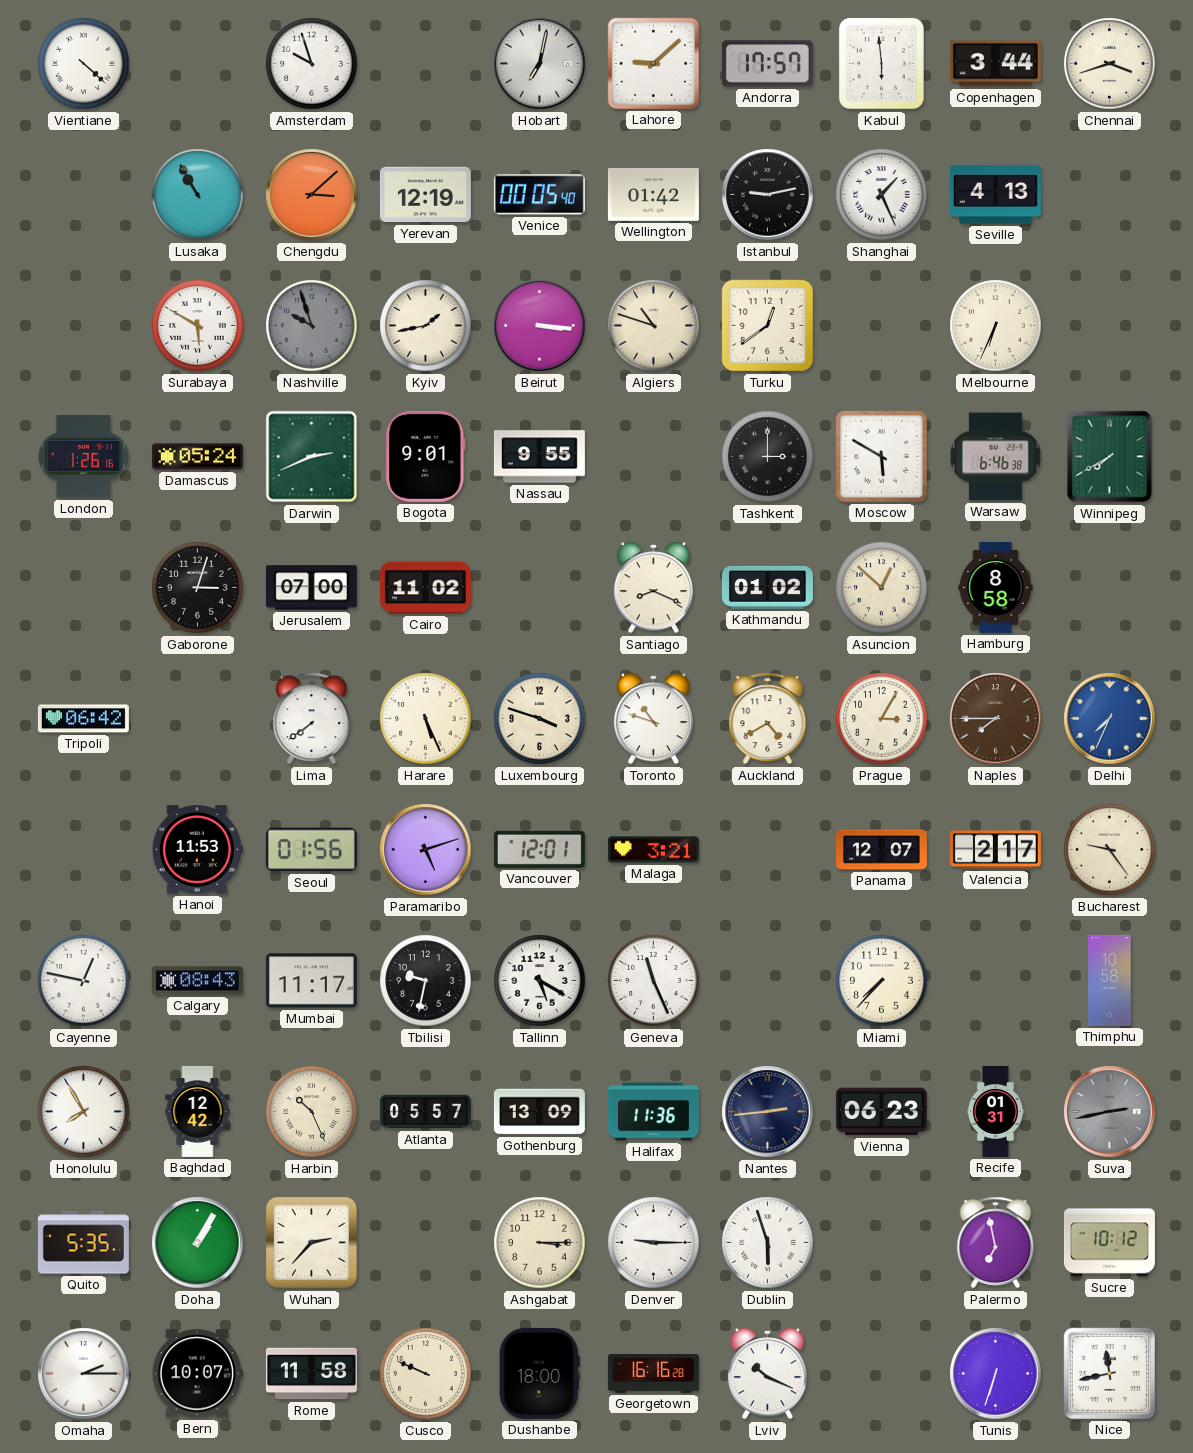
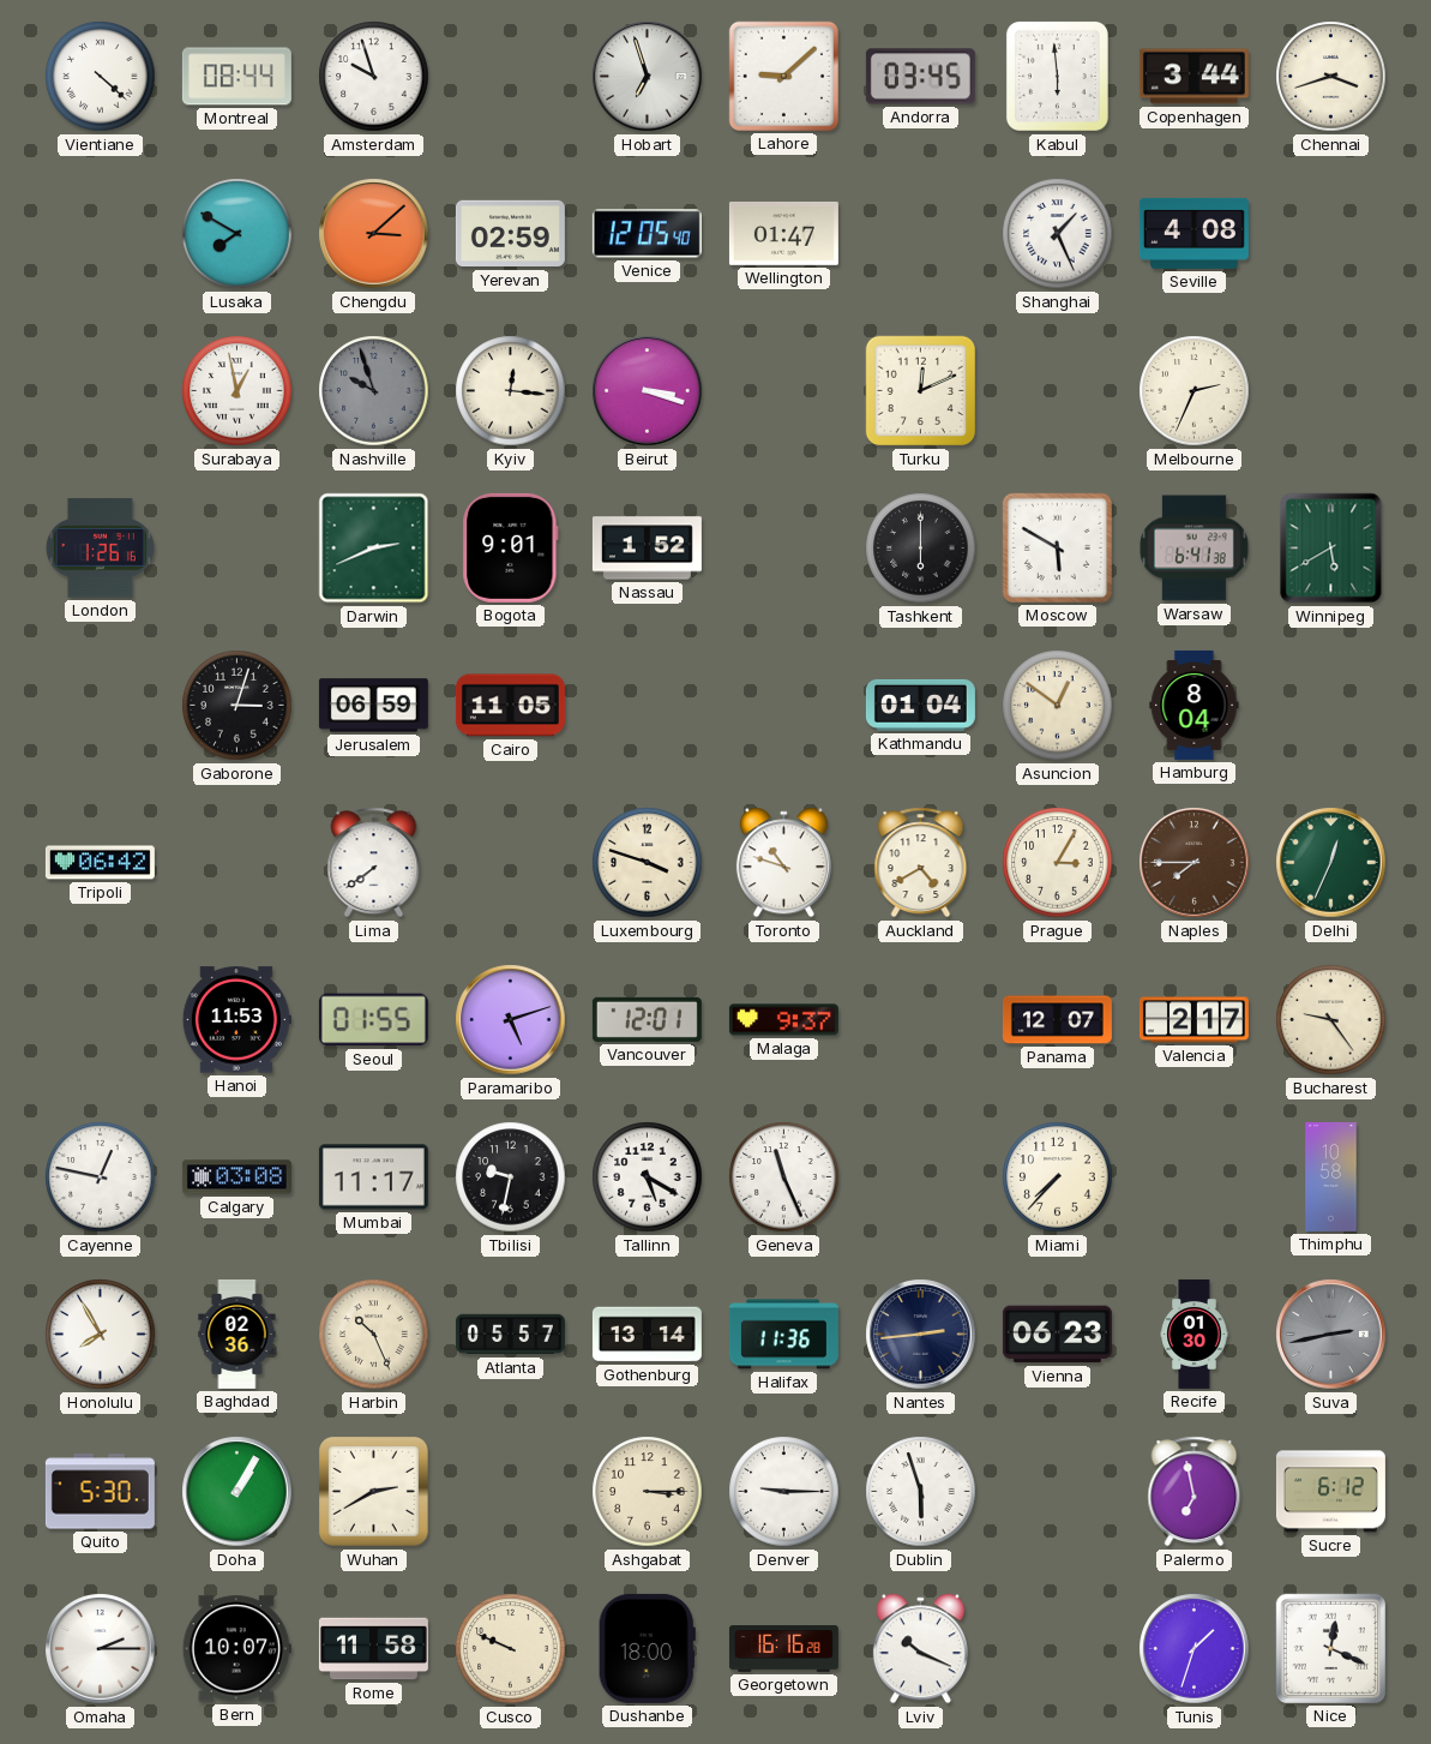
Montreal: none -> 08:44 (236, 77)
Hobart: 7:02 -> 6:57 (648, 77)
Andorra: 17:57 -> 03:45 (920, 77)
Lusaka: 10:55 -> 7:50 (238, 234)
Yerevan: 12:19 -> 02:59 (510, 234)
Venice: 00:05 -> 12:05 (647, 234)
Wellington: 01:42 -> 01:47 (783, 233)
Istanbul: 9:13 -> none (768, 195)
Seville: 4:13 -> 4:08 (1193, 233)
Surabaya: 5:50 -> 12:58 (238, 391)
Kyiv: 1:43 -> 12:16 (511, 391)
Beirut: 3:16 -> 3:18 (648, 391)
Algiers: 10:48 -> none (654, 326)
Turku: 12:39 -> 12:11 (921, 391)
Melbourne: 6:34 -> 2:34 (1195, 391)
Damascus: 05:24 -> none (197, 457)
Nassau: 9:55 -> 1:52 (647, 549)
Tashkent: 3:00 -> 6:00 (921, 549)
Warsaw: 6:46 -> 6:41 (1193, 549)
Winnipeg: 7:40 -> 5:40 (1331, 549)
Jerusalem: 07:00 -> 06:59 (373, 706)
Cairo: 11:02 -> 11:05 (510, 706)
Santiago: 8:19 -> none (653, 588)
Kathmandu: 01:02 -> 01:04 (920, 705)
Asuncion: 12:52 -> 12:51 (1058, 706)
Hamburg: 8:58 -> 8:04 (1195, 705)
Harare: 5:26 -> none (426, 719)
Delhi: 7:34 -> 12:34 (1331, 863)
Delhi dial: blue -> green (1331, 863)
Seoul: 01:56 -> 01:55 (373, 1020)
Malaga: 3:21 -> 9:37 (783, 1020)
Calgary: 08:43 -> 03:08 (236, 1177)
Baghdad: 12:42 -> 02:36 (238, 1334)
Gothenburg: 13:09 -> 13:14 (647, 1335)
Recife: 01:31 -> 01:30 (1195, 1334)
Quito: 5:35 -> 5:30 (100, 1492)
Wuhan: 2:37 -> 2:40 (373, 1491)
Sucre: 10:12 -> 6:12 (1330, 1492)
Tunis: 6:33 -> 1:33 (1195, 1649)
Nice: 11:43 -> 12:19 (1330, 1648)
